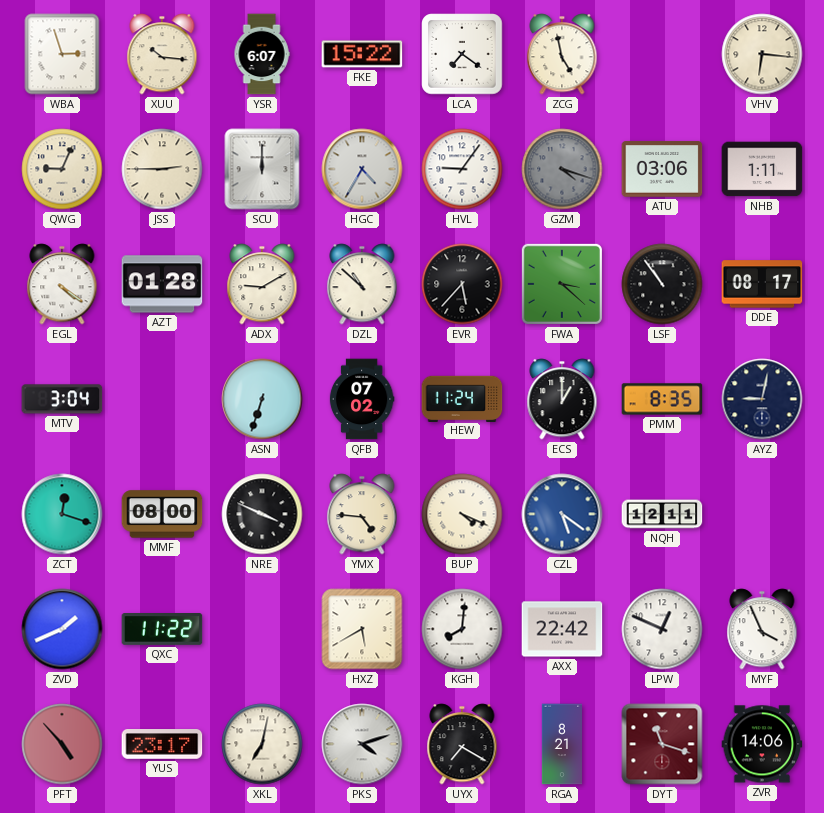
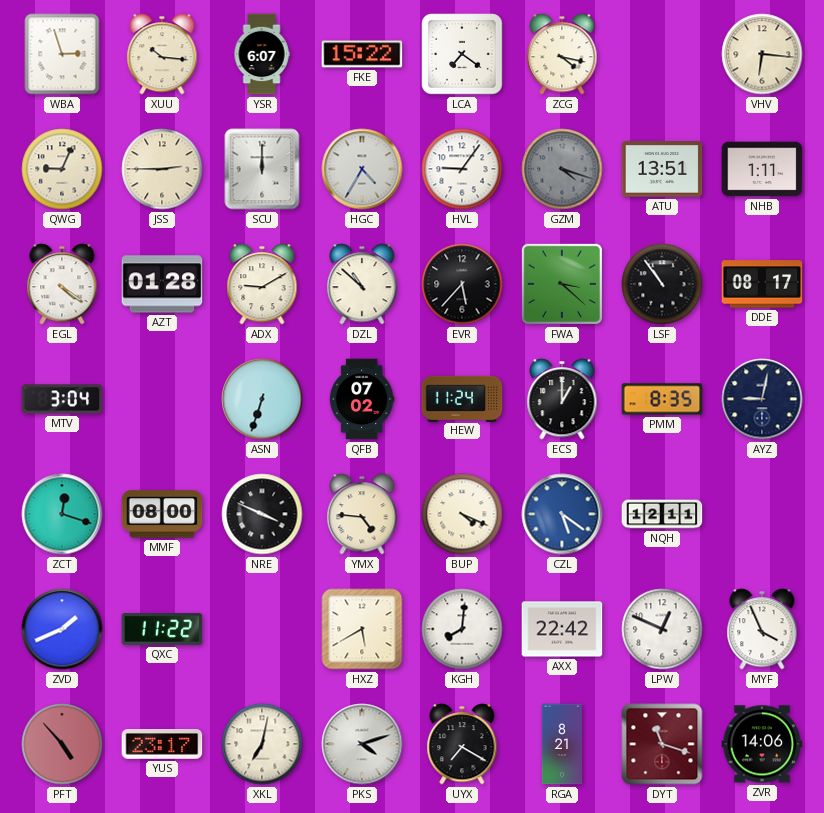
ZCG: 4:58 -> 4:17 (562, 54)
ATU: 03:06 -> 13:51 (662, 169)
